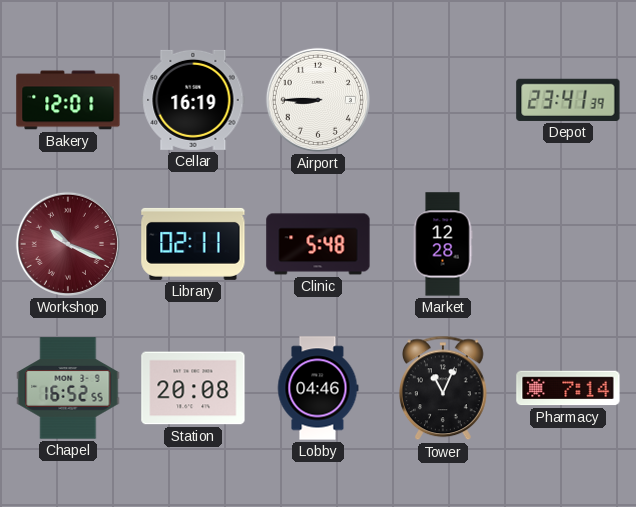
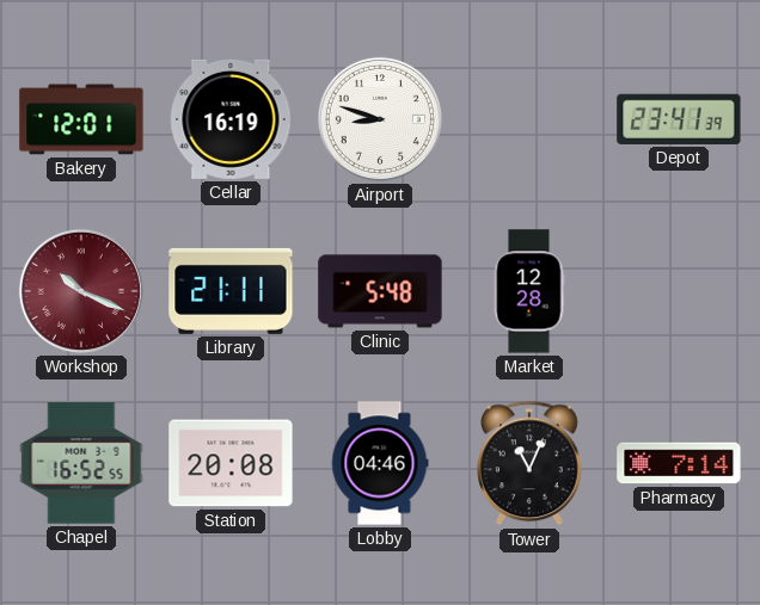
Airport: 8:45 -> 8:48 (380, 119)
Library: 02:11 -> 21:11 (231, 291)
